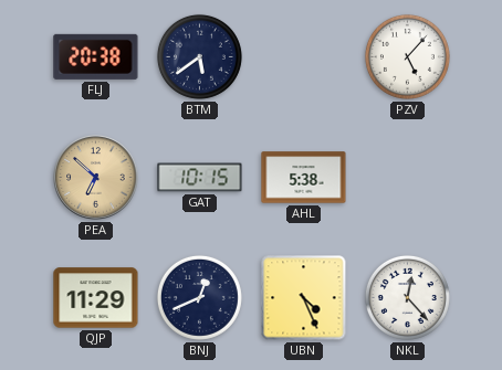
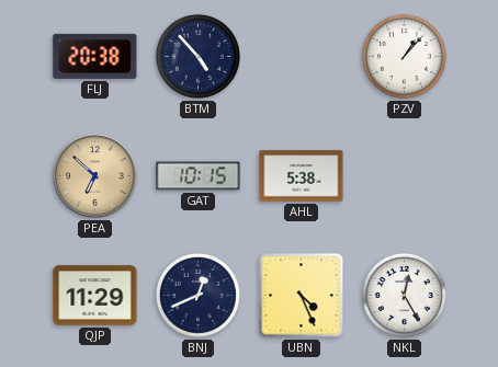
BTM: 5:39 -> 4:53 (197, 56)
PZV: 5:07 -> 1:07 (404, 56)
NKL: 12:23 -> 12:25 (404, 295)
